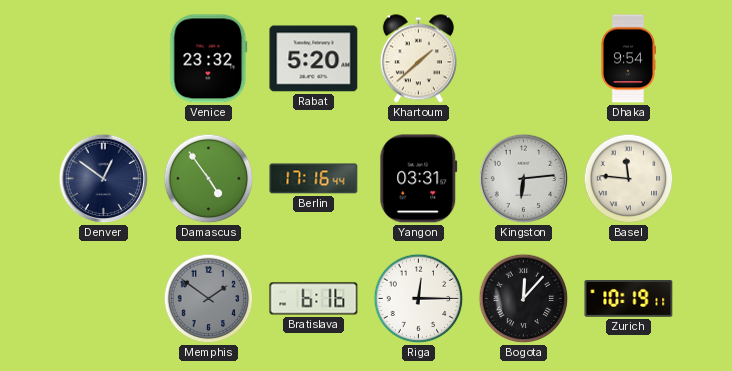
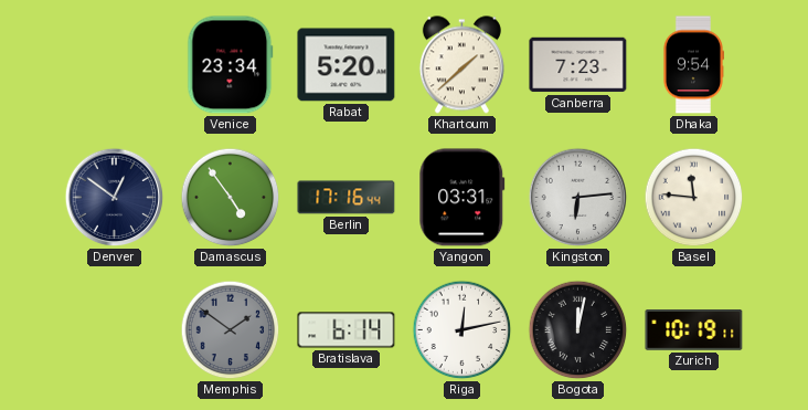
Venice: 23:32 -> 23:34 (231, 65)
Canberra: none -> 7:23 (578, 65)
Bratislava: 6:16 -> 6:14 (347, 330)
Riga: 12:15 -> 12:13 (463, 330)
Bogota: 12:07 -> 12:02 (578, 330)
